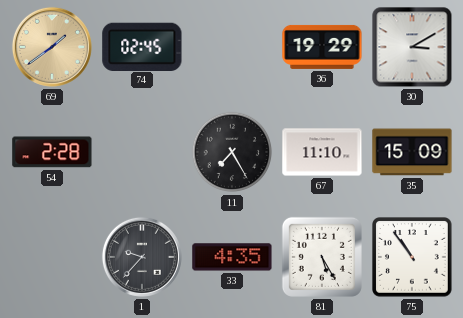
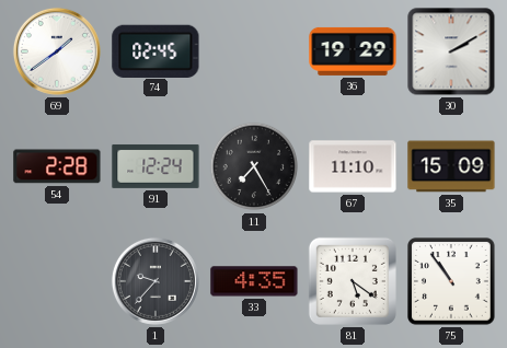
69 dial: champagne -> white (57, 51)
30: 3:10 -> 2:10 (451, 51)
91: none -> 12:24 (155, 166)
81: 5:25 -> 5:21 (353, 281)
